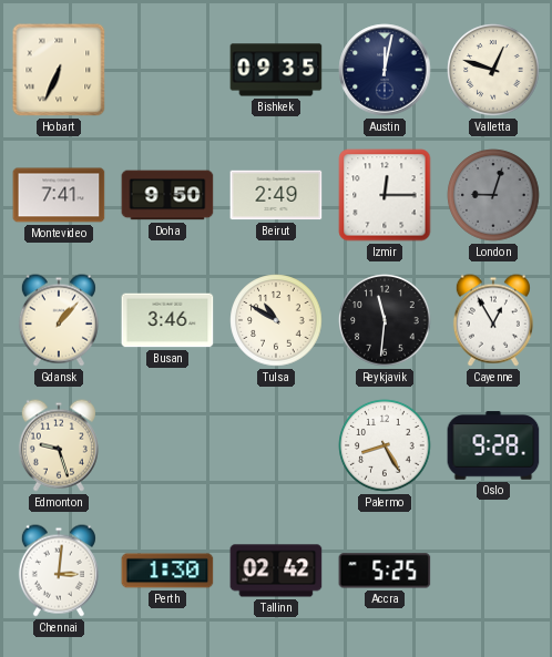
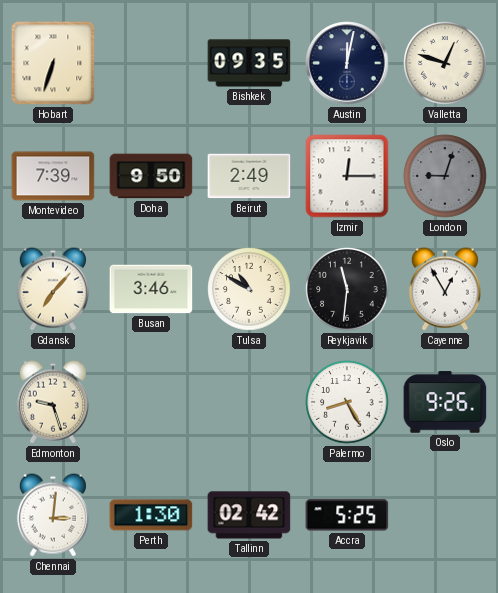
Hobart: 6:34 -> 6:33 (53, 63)
Montevideo: 7:41 -> 7:39 (53, 176)
Gdansk: 1:07 -> 7:07 (53, 289)
Oslo: 9:28 -> 9:26 (445, 402)
